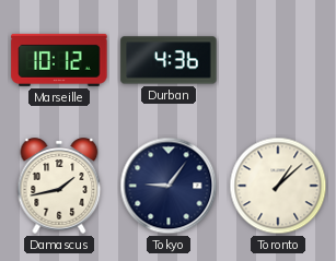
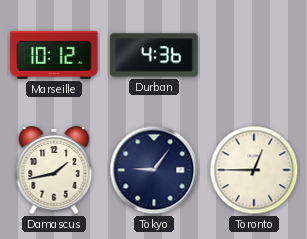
Toronto: 1:08 -> 12:45 (254, 170)
